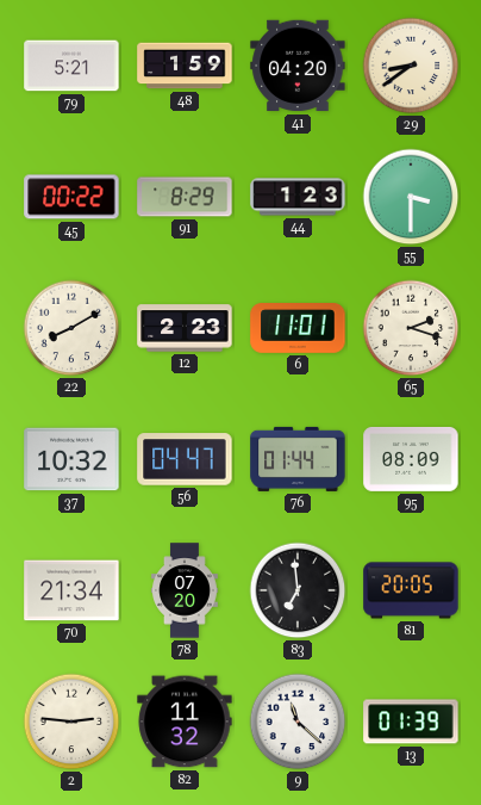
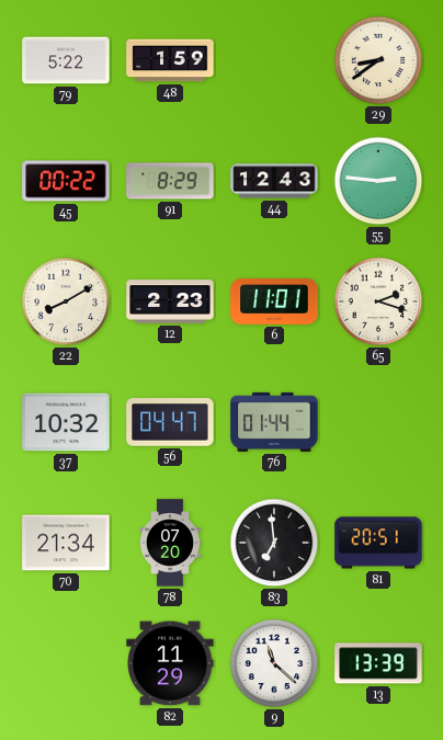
79: 5:21 -> 5:22 (66, 60)
41: 04:20 -> none (298, 66)
44: 1:23 -> 12:43 (274, 181)
55: 3:30 -> 2:46 (378, 181)
95: 08:09 -> none (411, 459)
81: 20:05 -> 20:51 (378, 543)
2: 2:46 -> none (71, 722)
82: 11:32 -> 11:29 (170, 663)
13: 01:39 -> 13:39 (378, 663)
